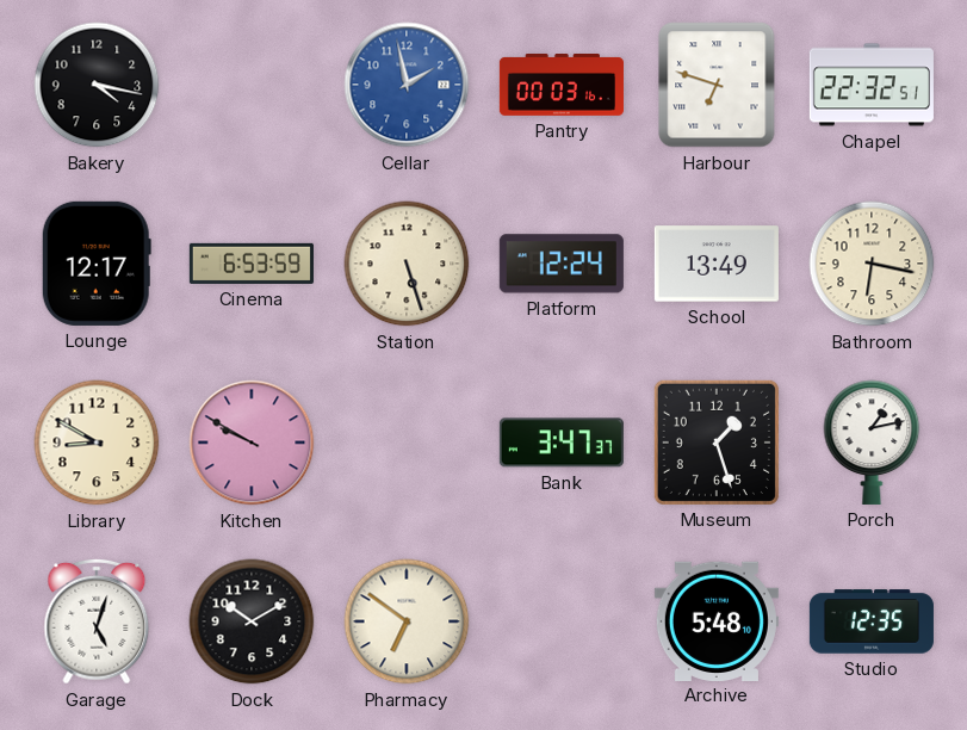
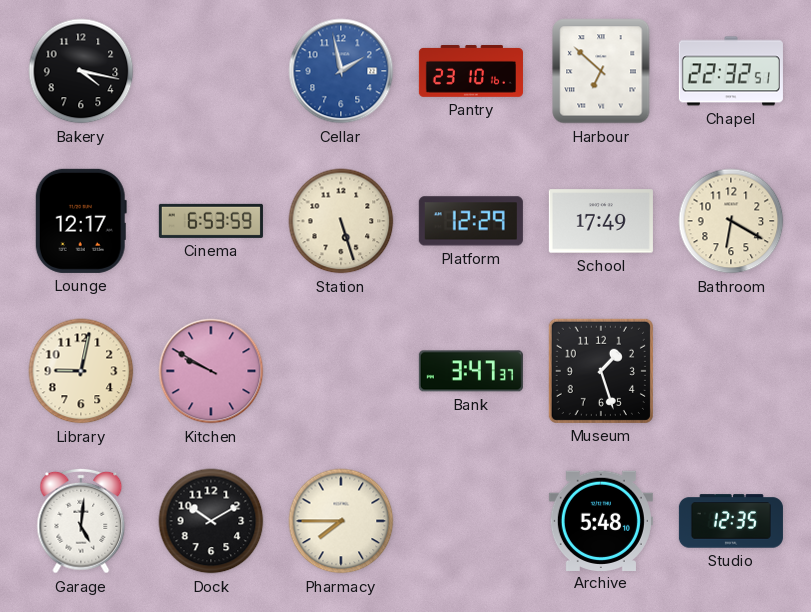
Pantry: 00:03 -> 23:10 (471, 71)
Harbour: 6:48 -> 6:52 (601, 71)
Platform: 12:24 -> 12:29 (471, 221)
School: 13:49 -> 17:49 (601, 221)
Bathroom: 6:17 -> 6:20 (731, 221)
Library: 8:50 -> 9:02 (81, 371)
Porch: 1:13 -> none (872, 443)
Garage: 5:03 -> 5:01 (81, 521)
Pharmacy: 6:51 -> 7:45 (341, 521)
